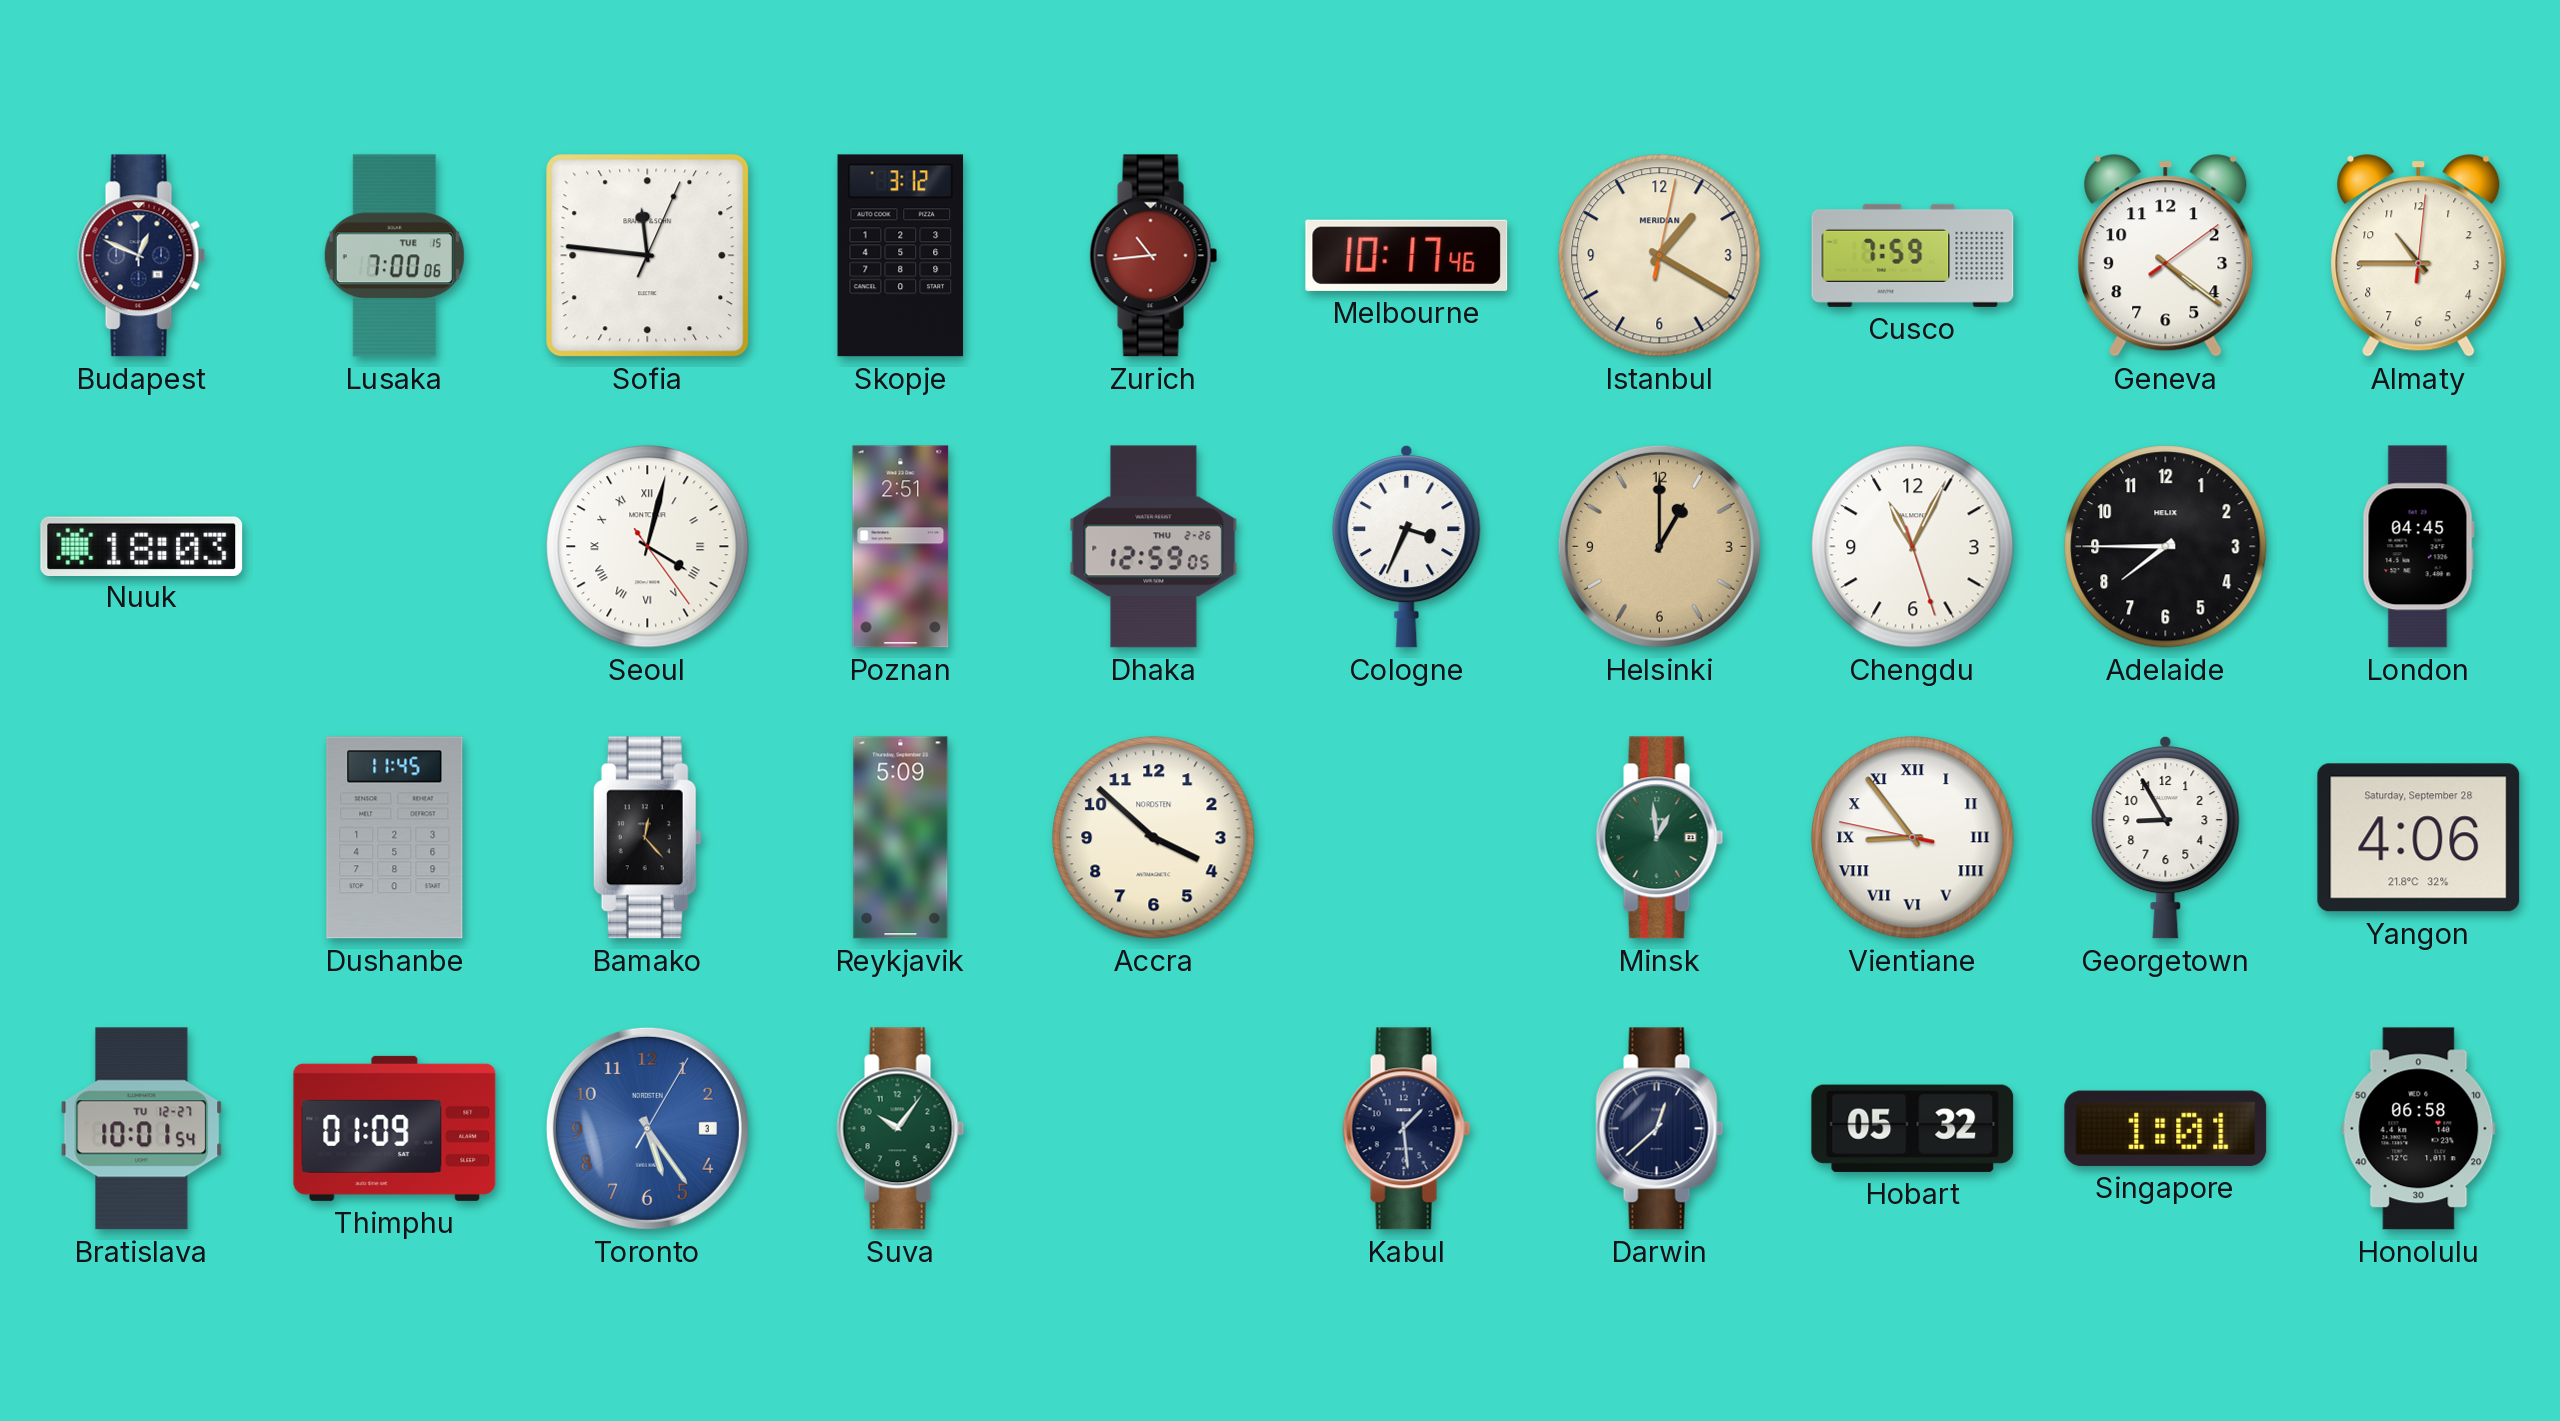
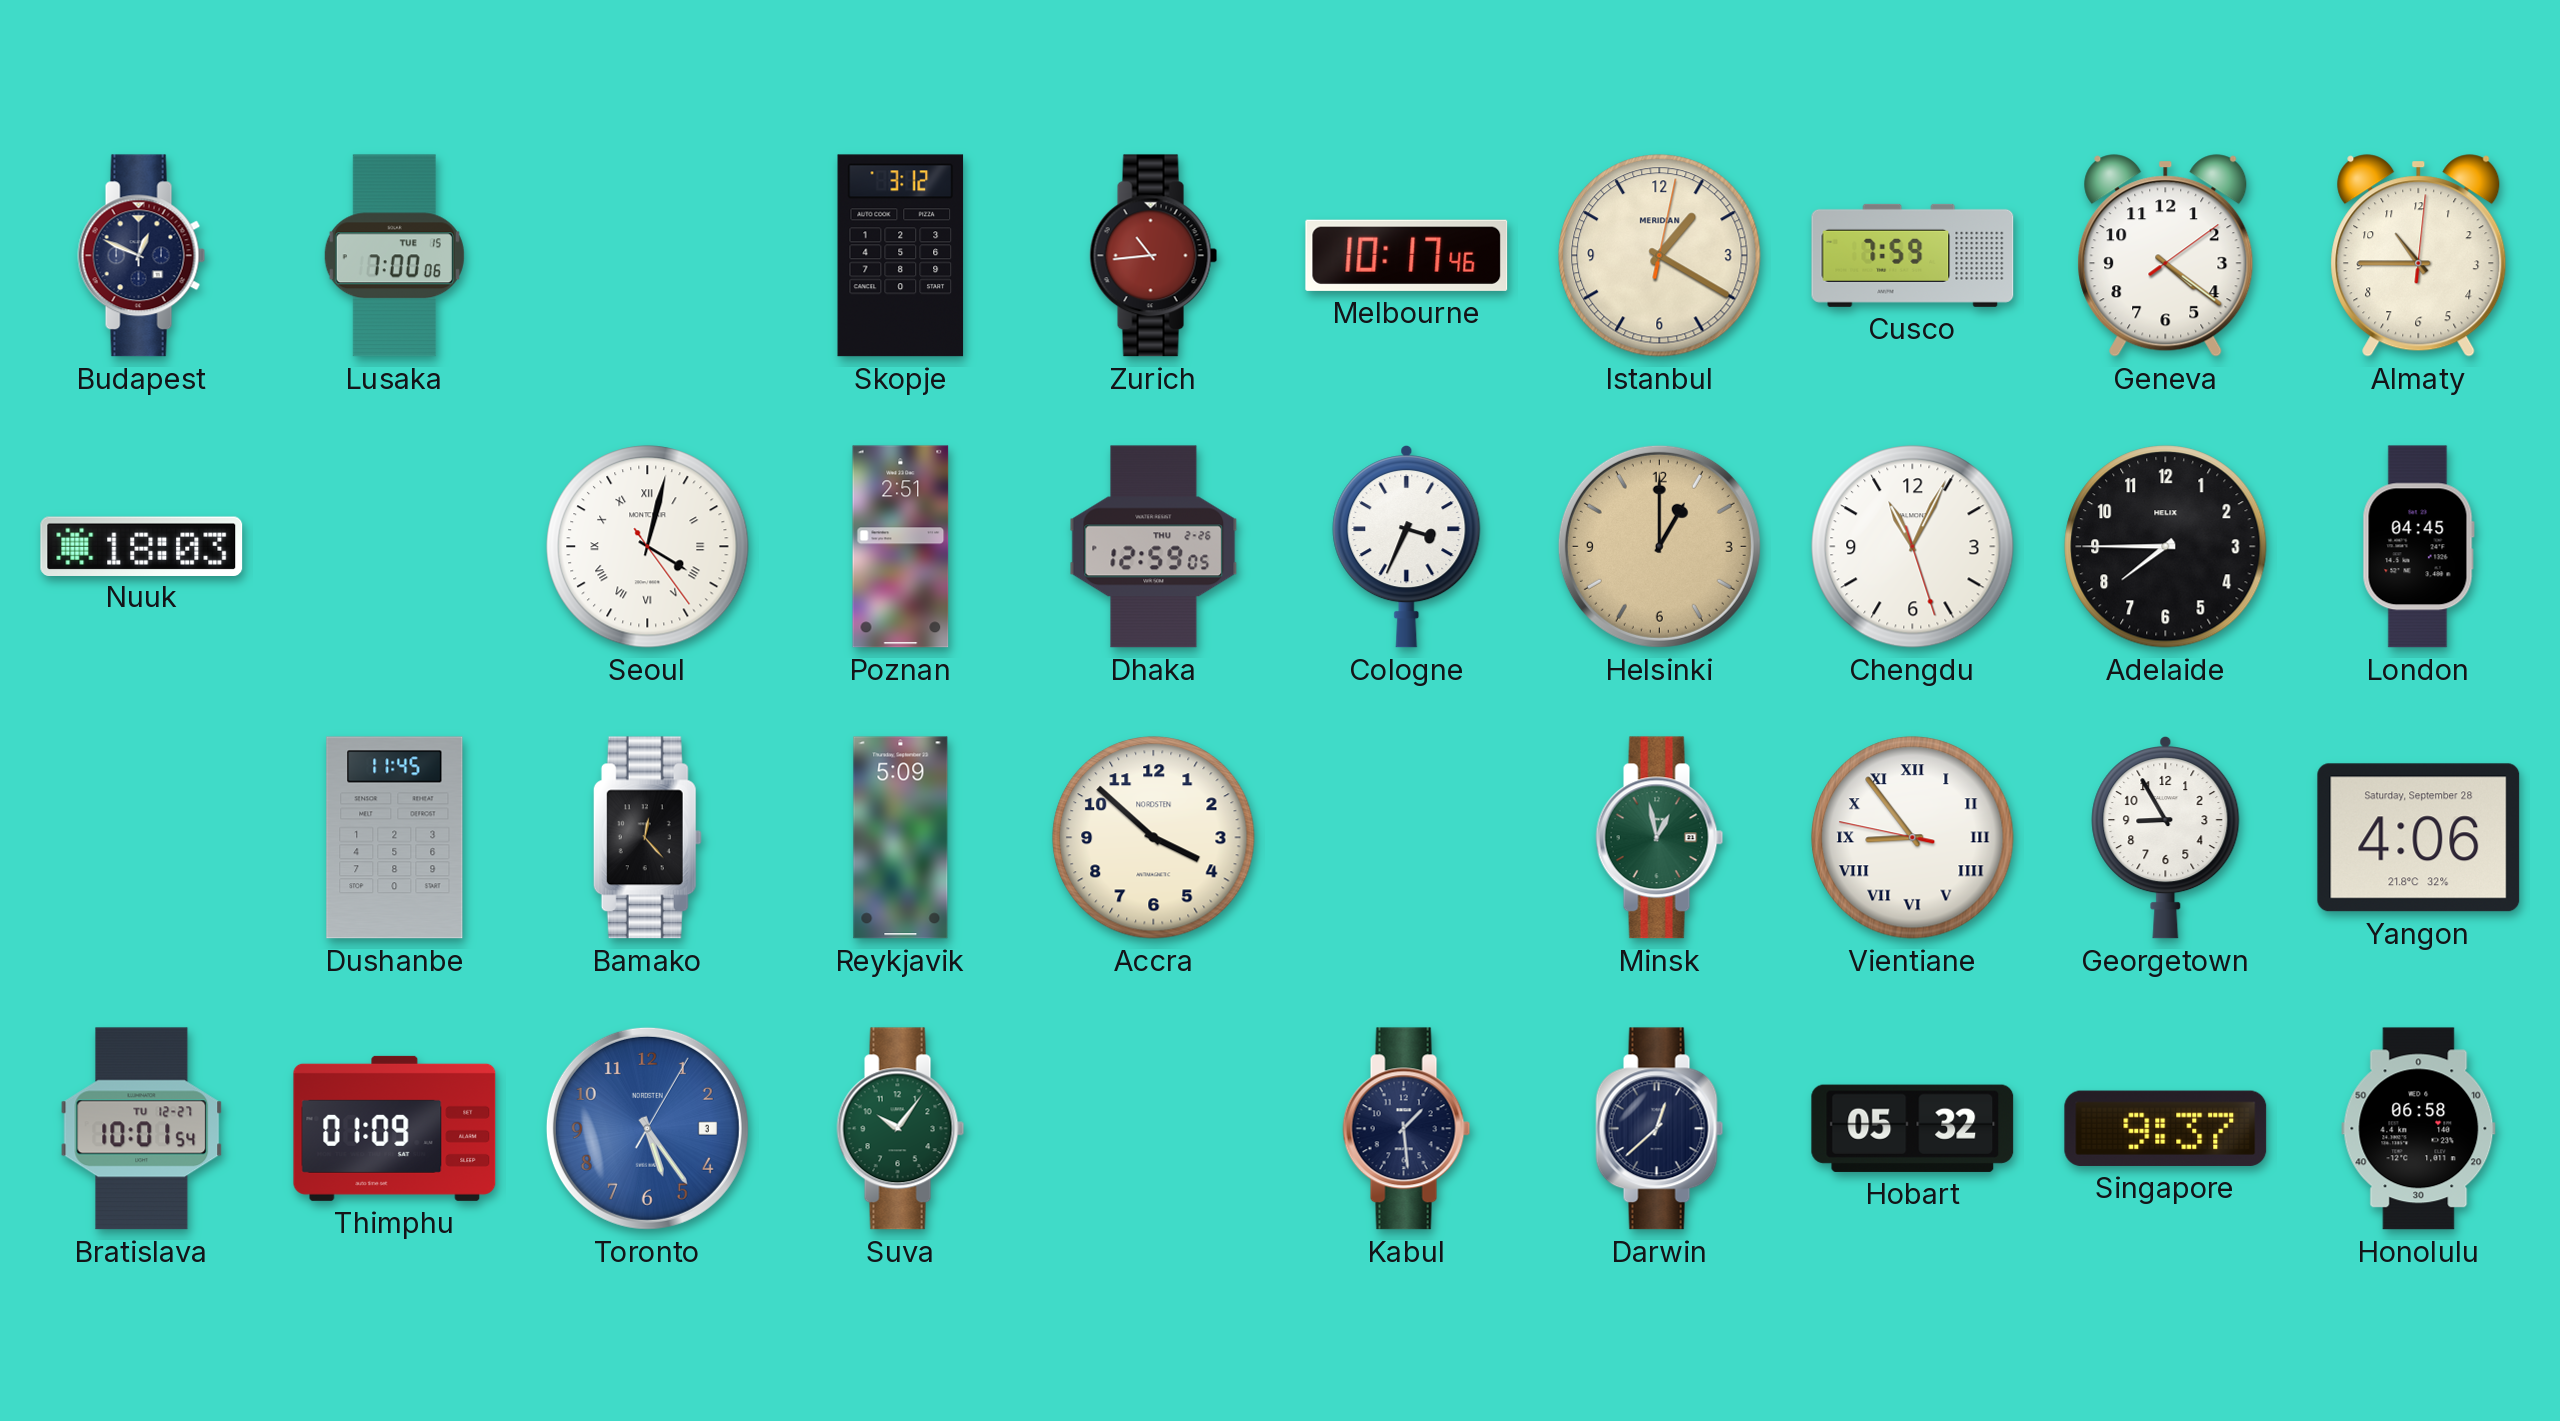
Sofia: 11:46 -> none (648, 256)
Minsk: 12:59 -> 12:58 (1660, 838)
Singapore: 1:01 -> 9:37 (2166, 1128)
